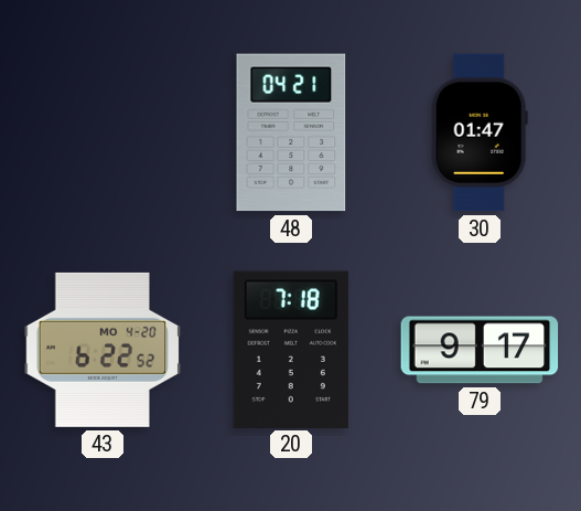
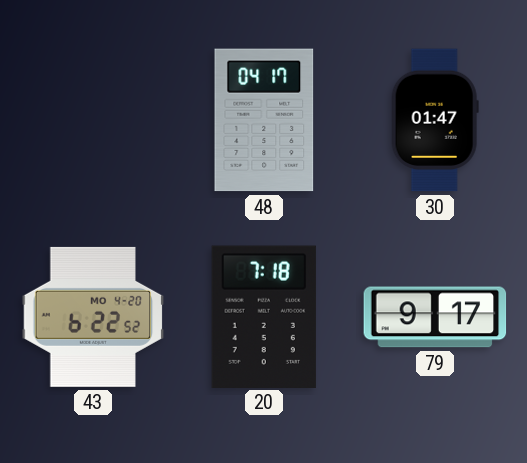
48: 04:21 -> 04:17 (264, 120)
